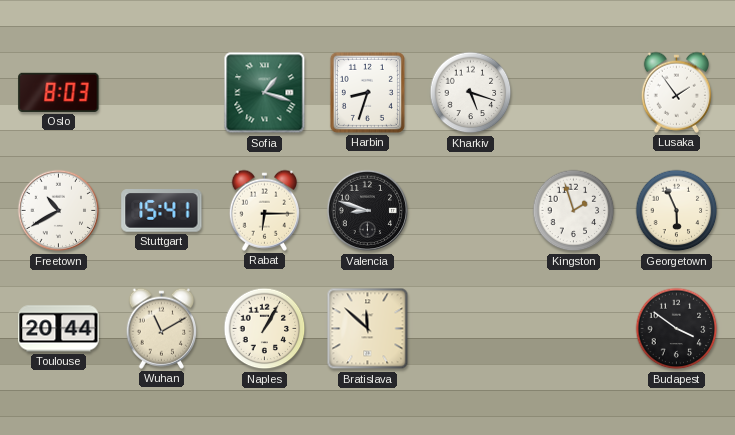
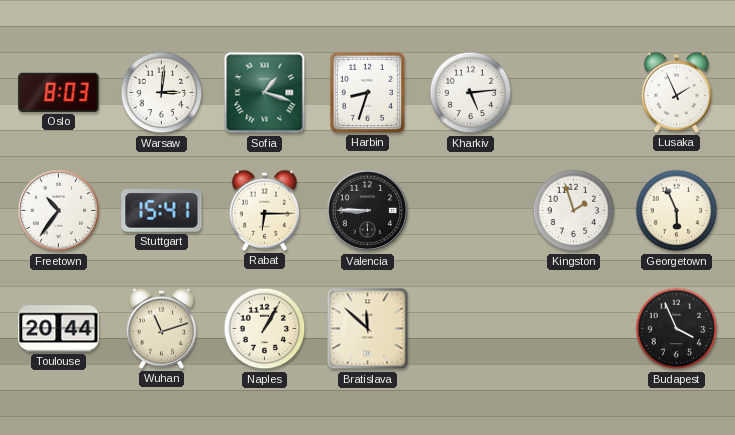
Warsaw: none -> 3:01 (162, 93)
Kharkiv: 5:18 -> 5:14 (471, 93)
Lusaka: 1:54 -> 1:56 (676, 92)
Freetown: 10:40 -> 10:36 (59, 211)
Valencia: 8:48 -> 8:45 (368, 211)
Wuhan: 11:10 -> 11:12 (161, 328)
Budapest: 3:51 -> 3:56 (677, 329)
